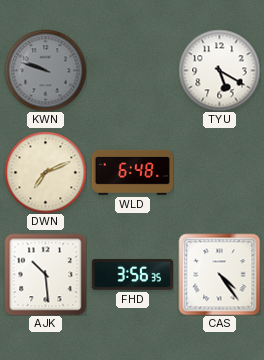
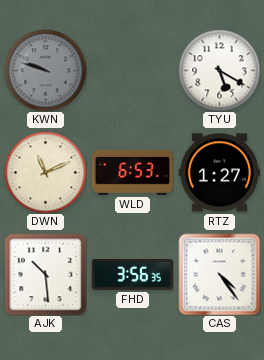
DWN: 7:11 -> 11:11 (45, 172)
WLD: 6:48 -> 6:53 (132, 172)
RTZ: none -> 1:27 (219, 173)
